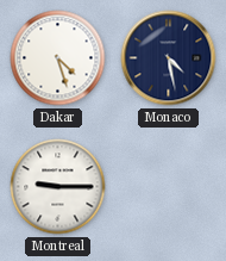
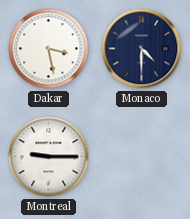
Dakar: 4:27 -> 3:28 (49, 49)
Monaco: 4:28 -> 4:30 (142, 49)
